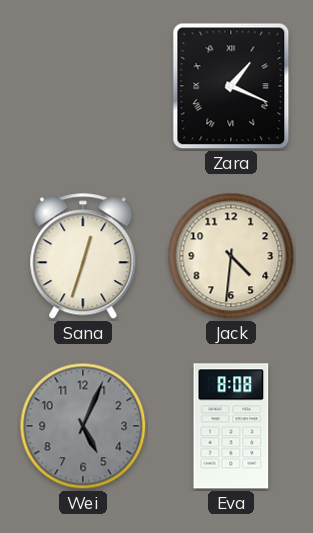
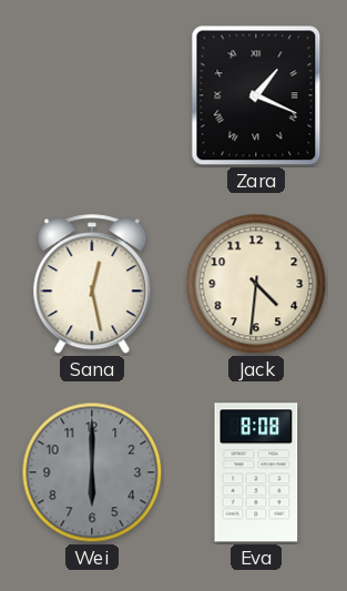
Sana: 12:33 -> 12:28 (92, 285)
Wei: 5:04 -> 6:00 (92, 472)
